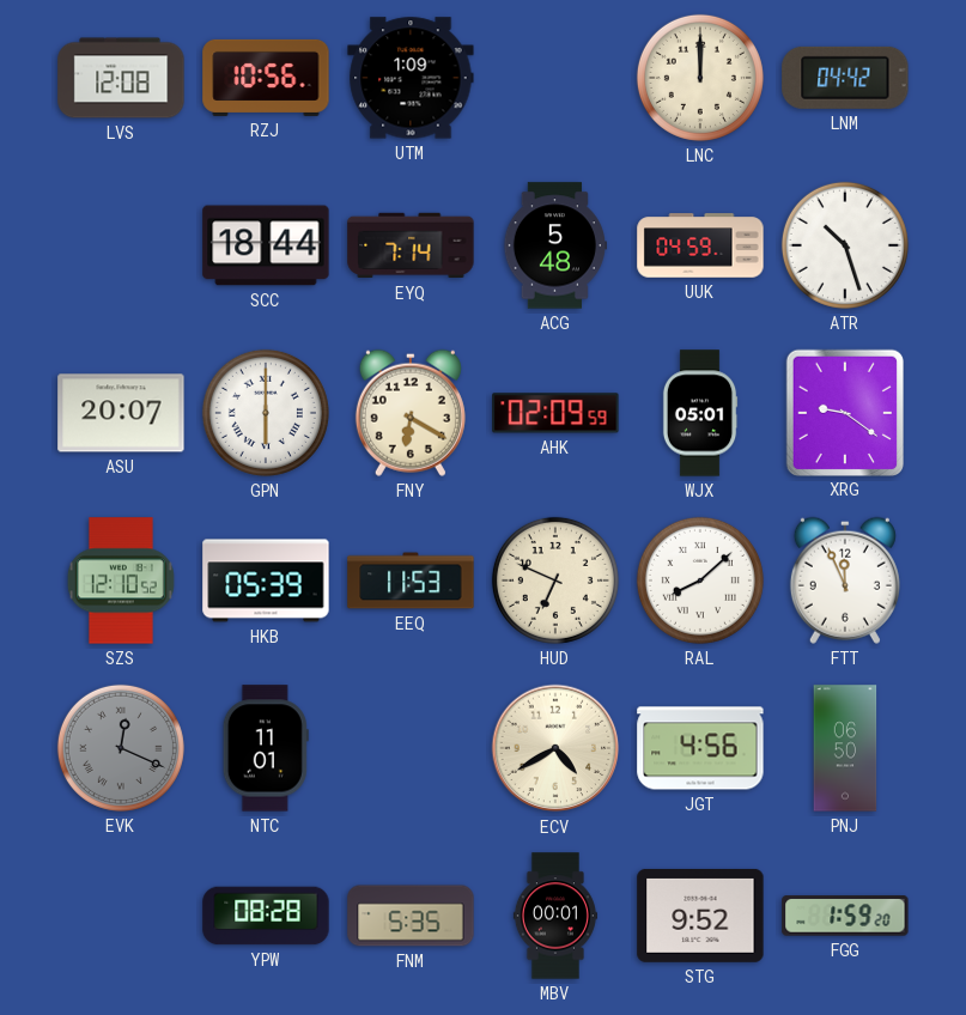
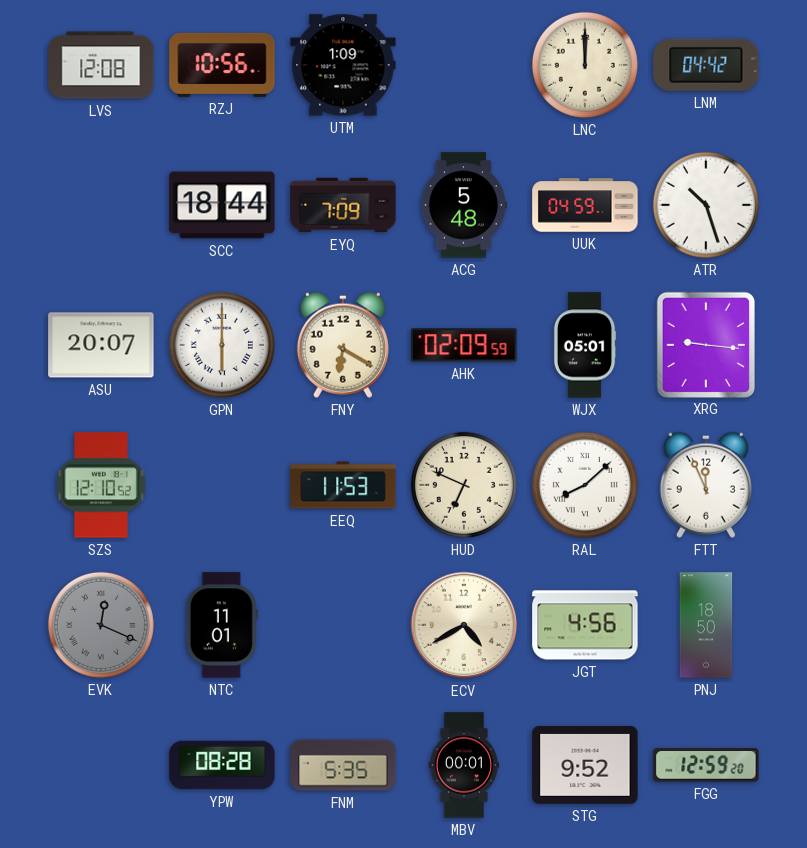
EYQ: 7:14 -> 7:09 (343, 205)
XRG: 9:21 -> 9:16 (705, 344)
HKB: 05:39 -> none (266, 581)
PNJ: 06:50 -> 18:50 (706, 625)
FGG: 1:59 -> 12:59 (706, 765)
